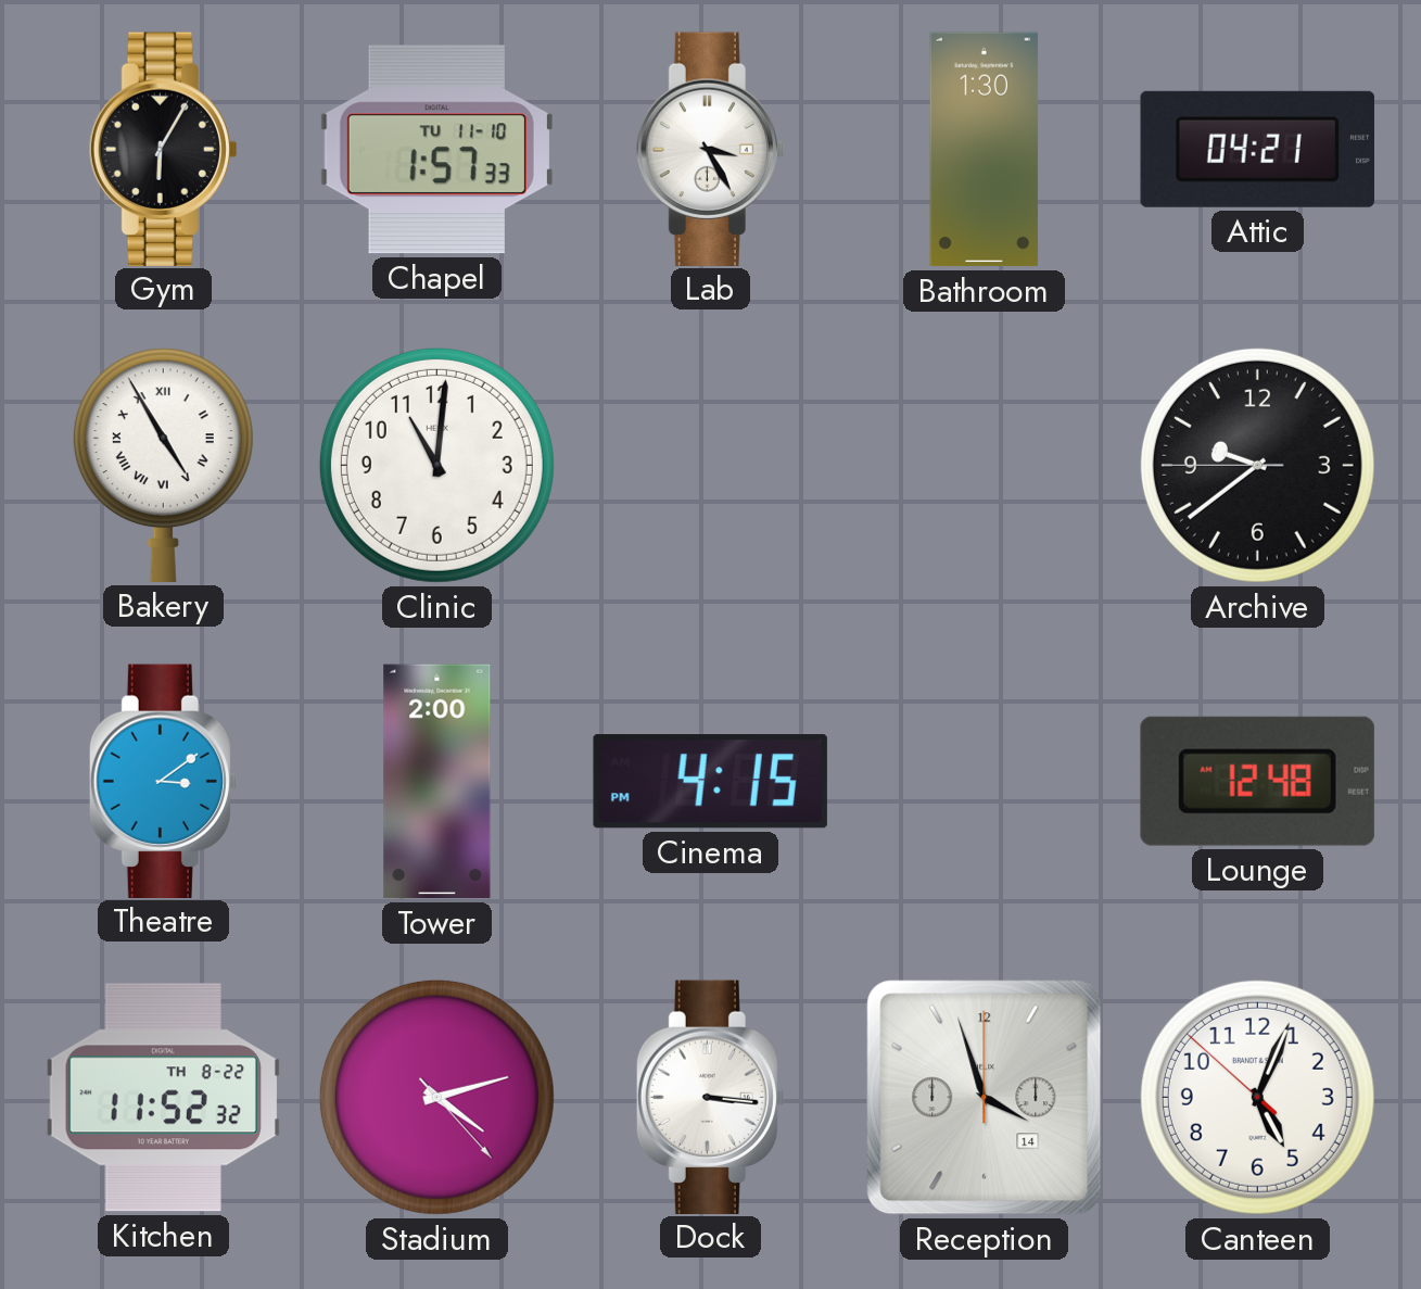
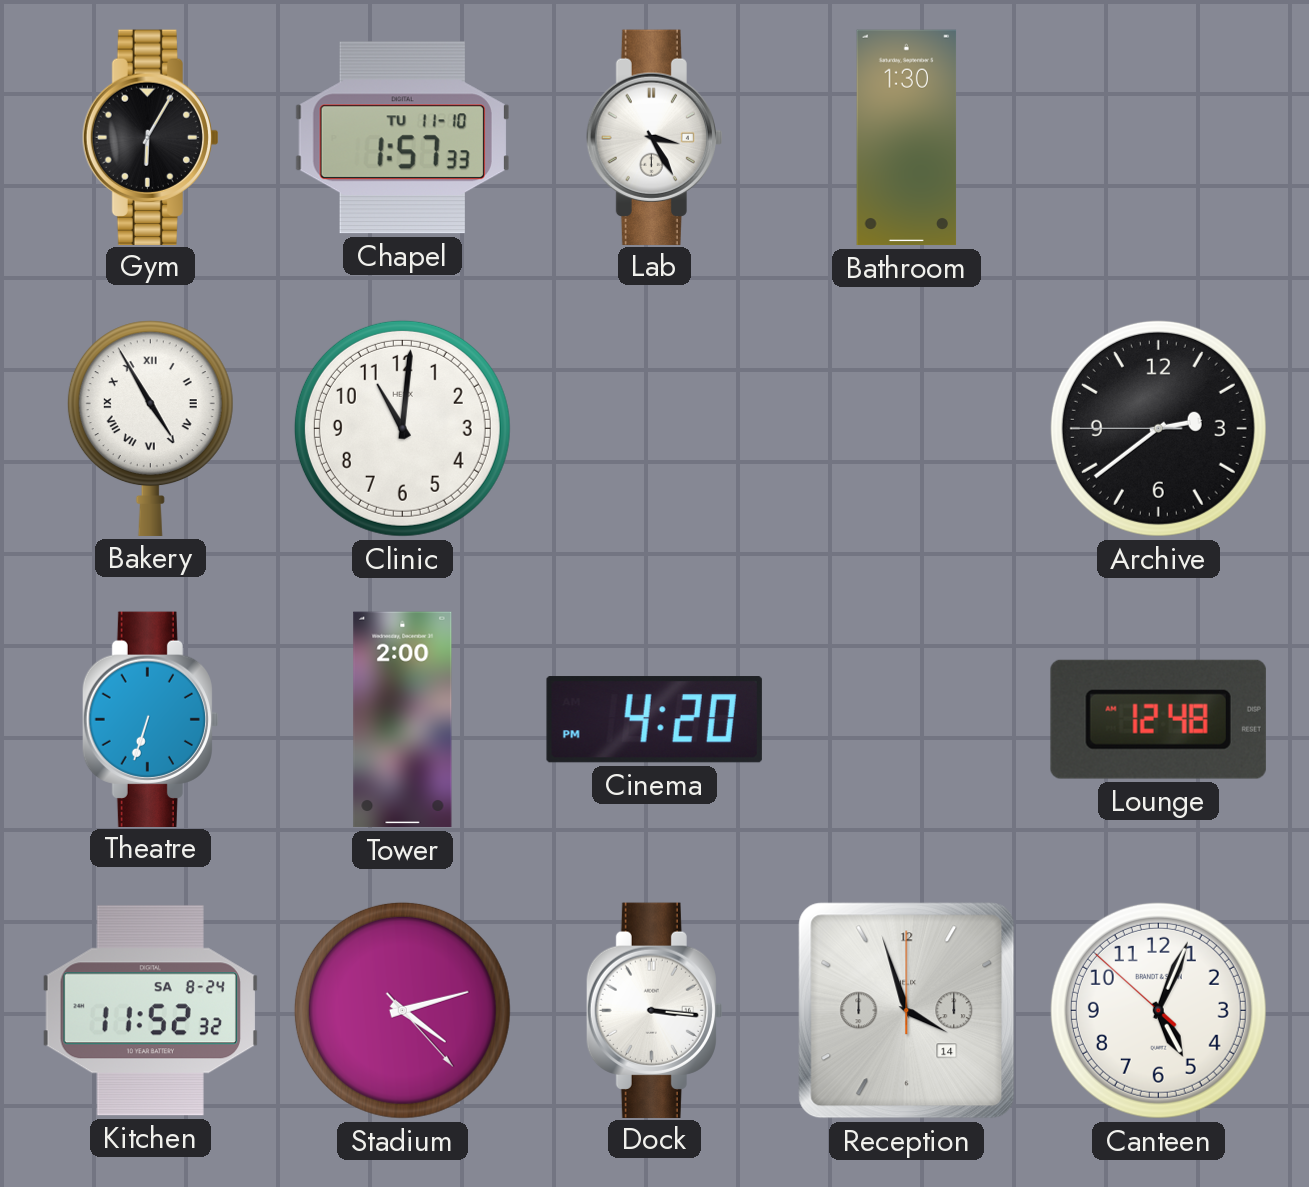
Attic: 04:21 -> none (1257, 149)
Archive: 9:38 -> 2:38 (1158, 428)
Theatre: 3:09 -> 6:33 (150, 719)
Cinema: 4:15 -> 4:20 (654, 720)
Kitchen date: TH 8-22 -> SA 8-24 (150, 1011)
